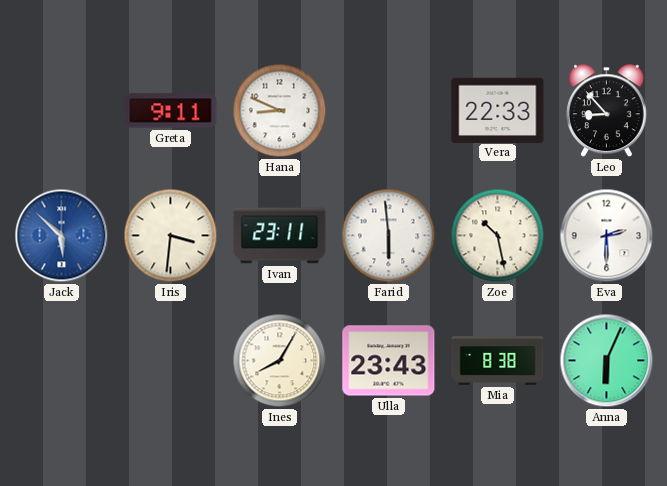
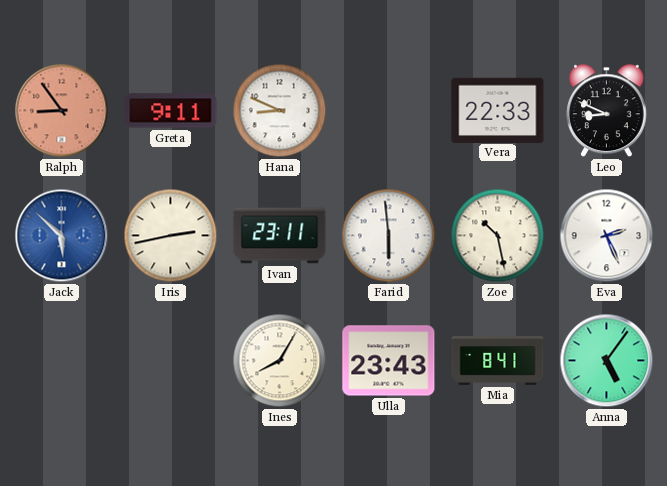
Ralph: none -> 8:54 (62, 111)
Leo: 8:53 -> 8:49 (607, 111)
Iris: 3:31 -> 2:43 (171, 236)
Eva: 2:30 -> 2:26 (607, 236)
Mia: 8:38 -> 8:41 (498, 361)
Anna: 6:04 -> 5:06 (607, 361)
